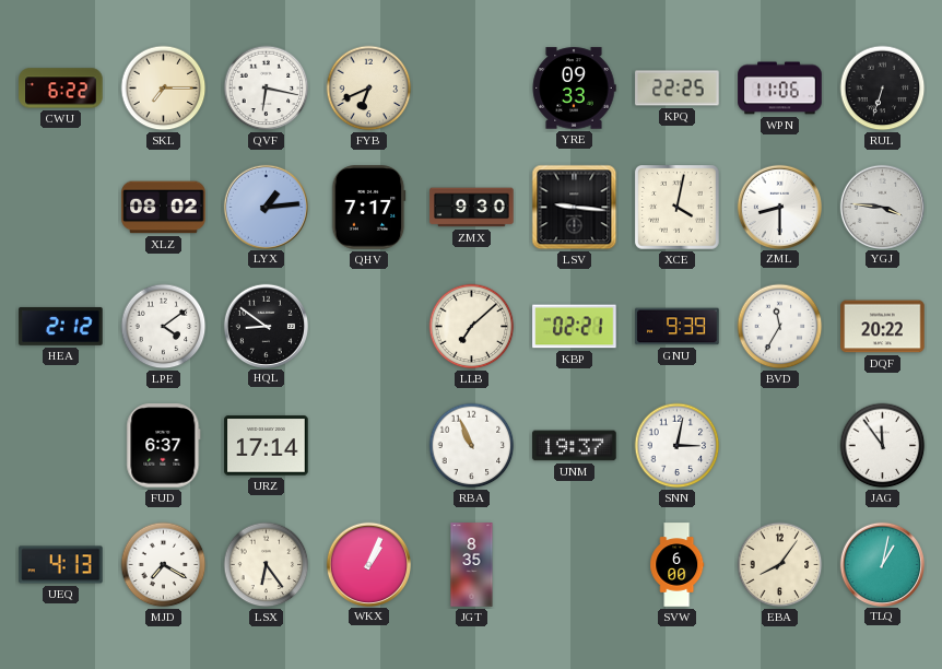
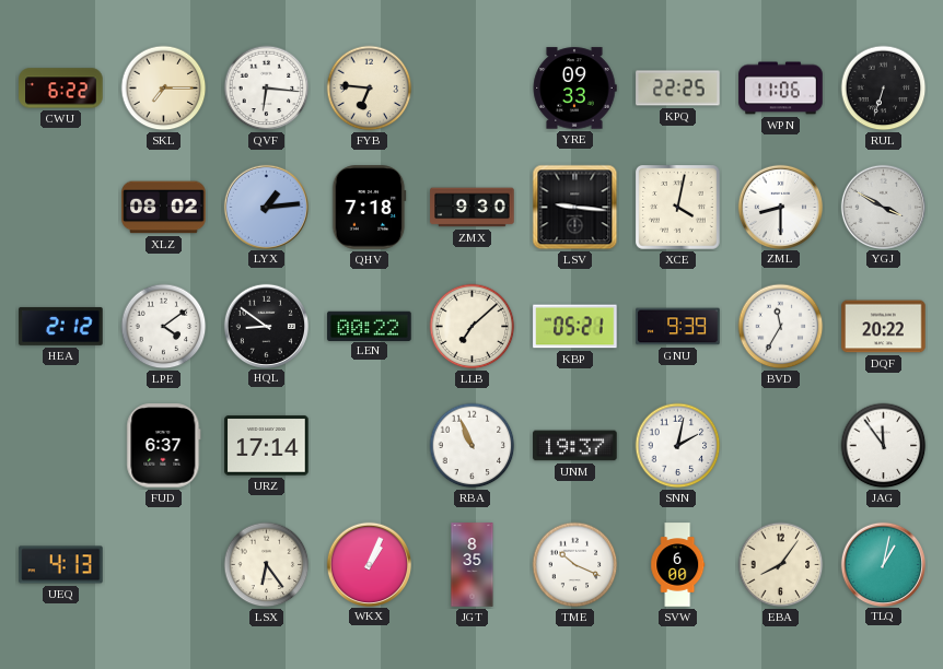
QVF: 6:17 -> 6:16 (267, 89)
FYB: 6:41 -> 6:46 (370, 89)
QHV: 7:17 -> 7:18 (369, 208)
YGJ: 3:46 -> 3:50 (883, 207)
LEN: none -> 00:22 (370, 326)
KBP: 02:21 -> 05:21 (575, 327)
SNN: 3:02 -> 2:02 (678, 446)
MJD: 7:20 -> none (164, 565)
TME: none -> 10:19 (575, 565)
